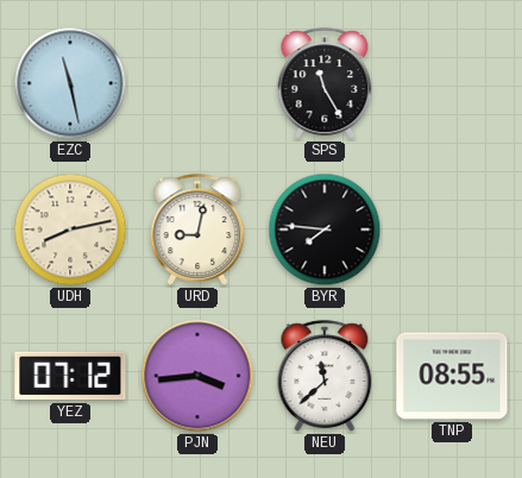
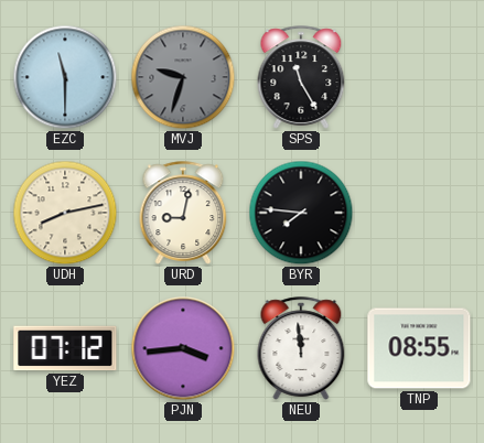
EZC: 11:28 -> 11:30 (65, 77)
MVJ: none -> 9:33 (183, 77)
NEU: 11:38 -> 11:59 (301, 348)
